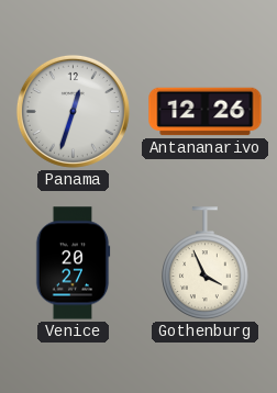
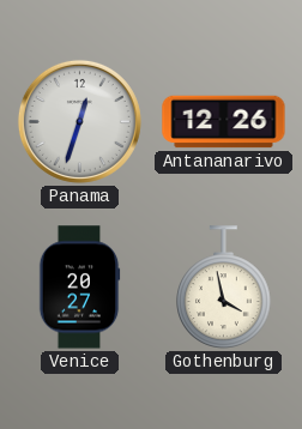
Gothenburg: 3:56 -> 3:58 (224, 288)
